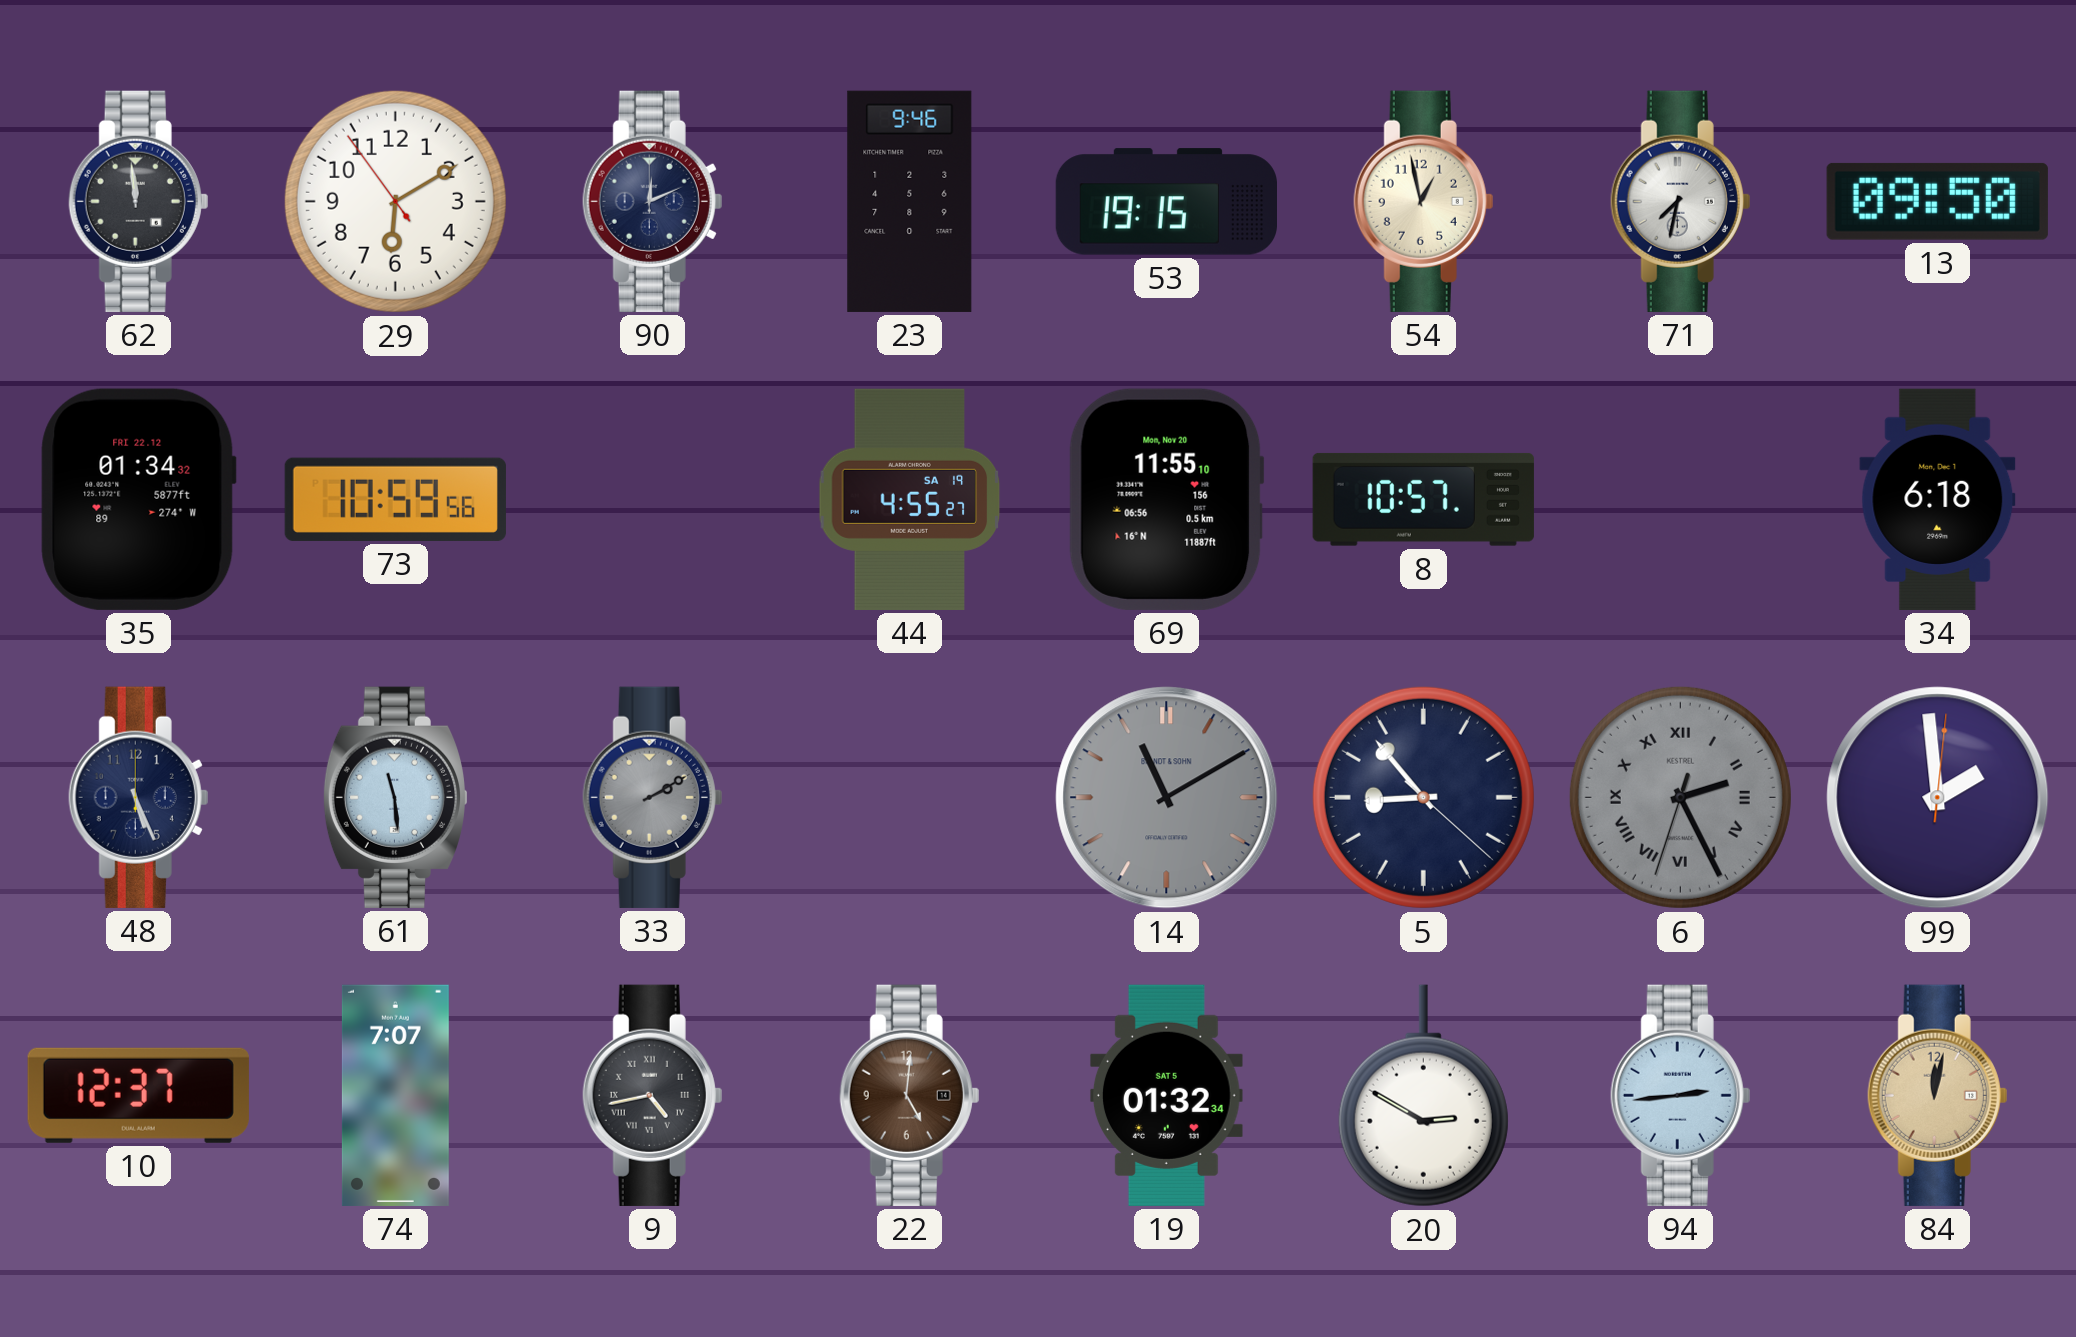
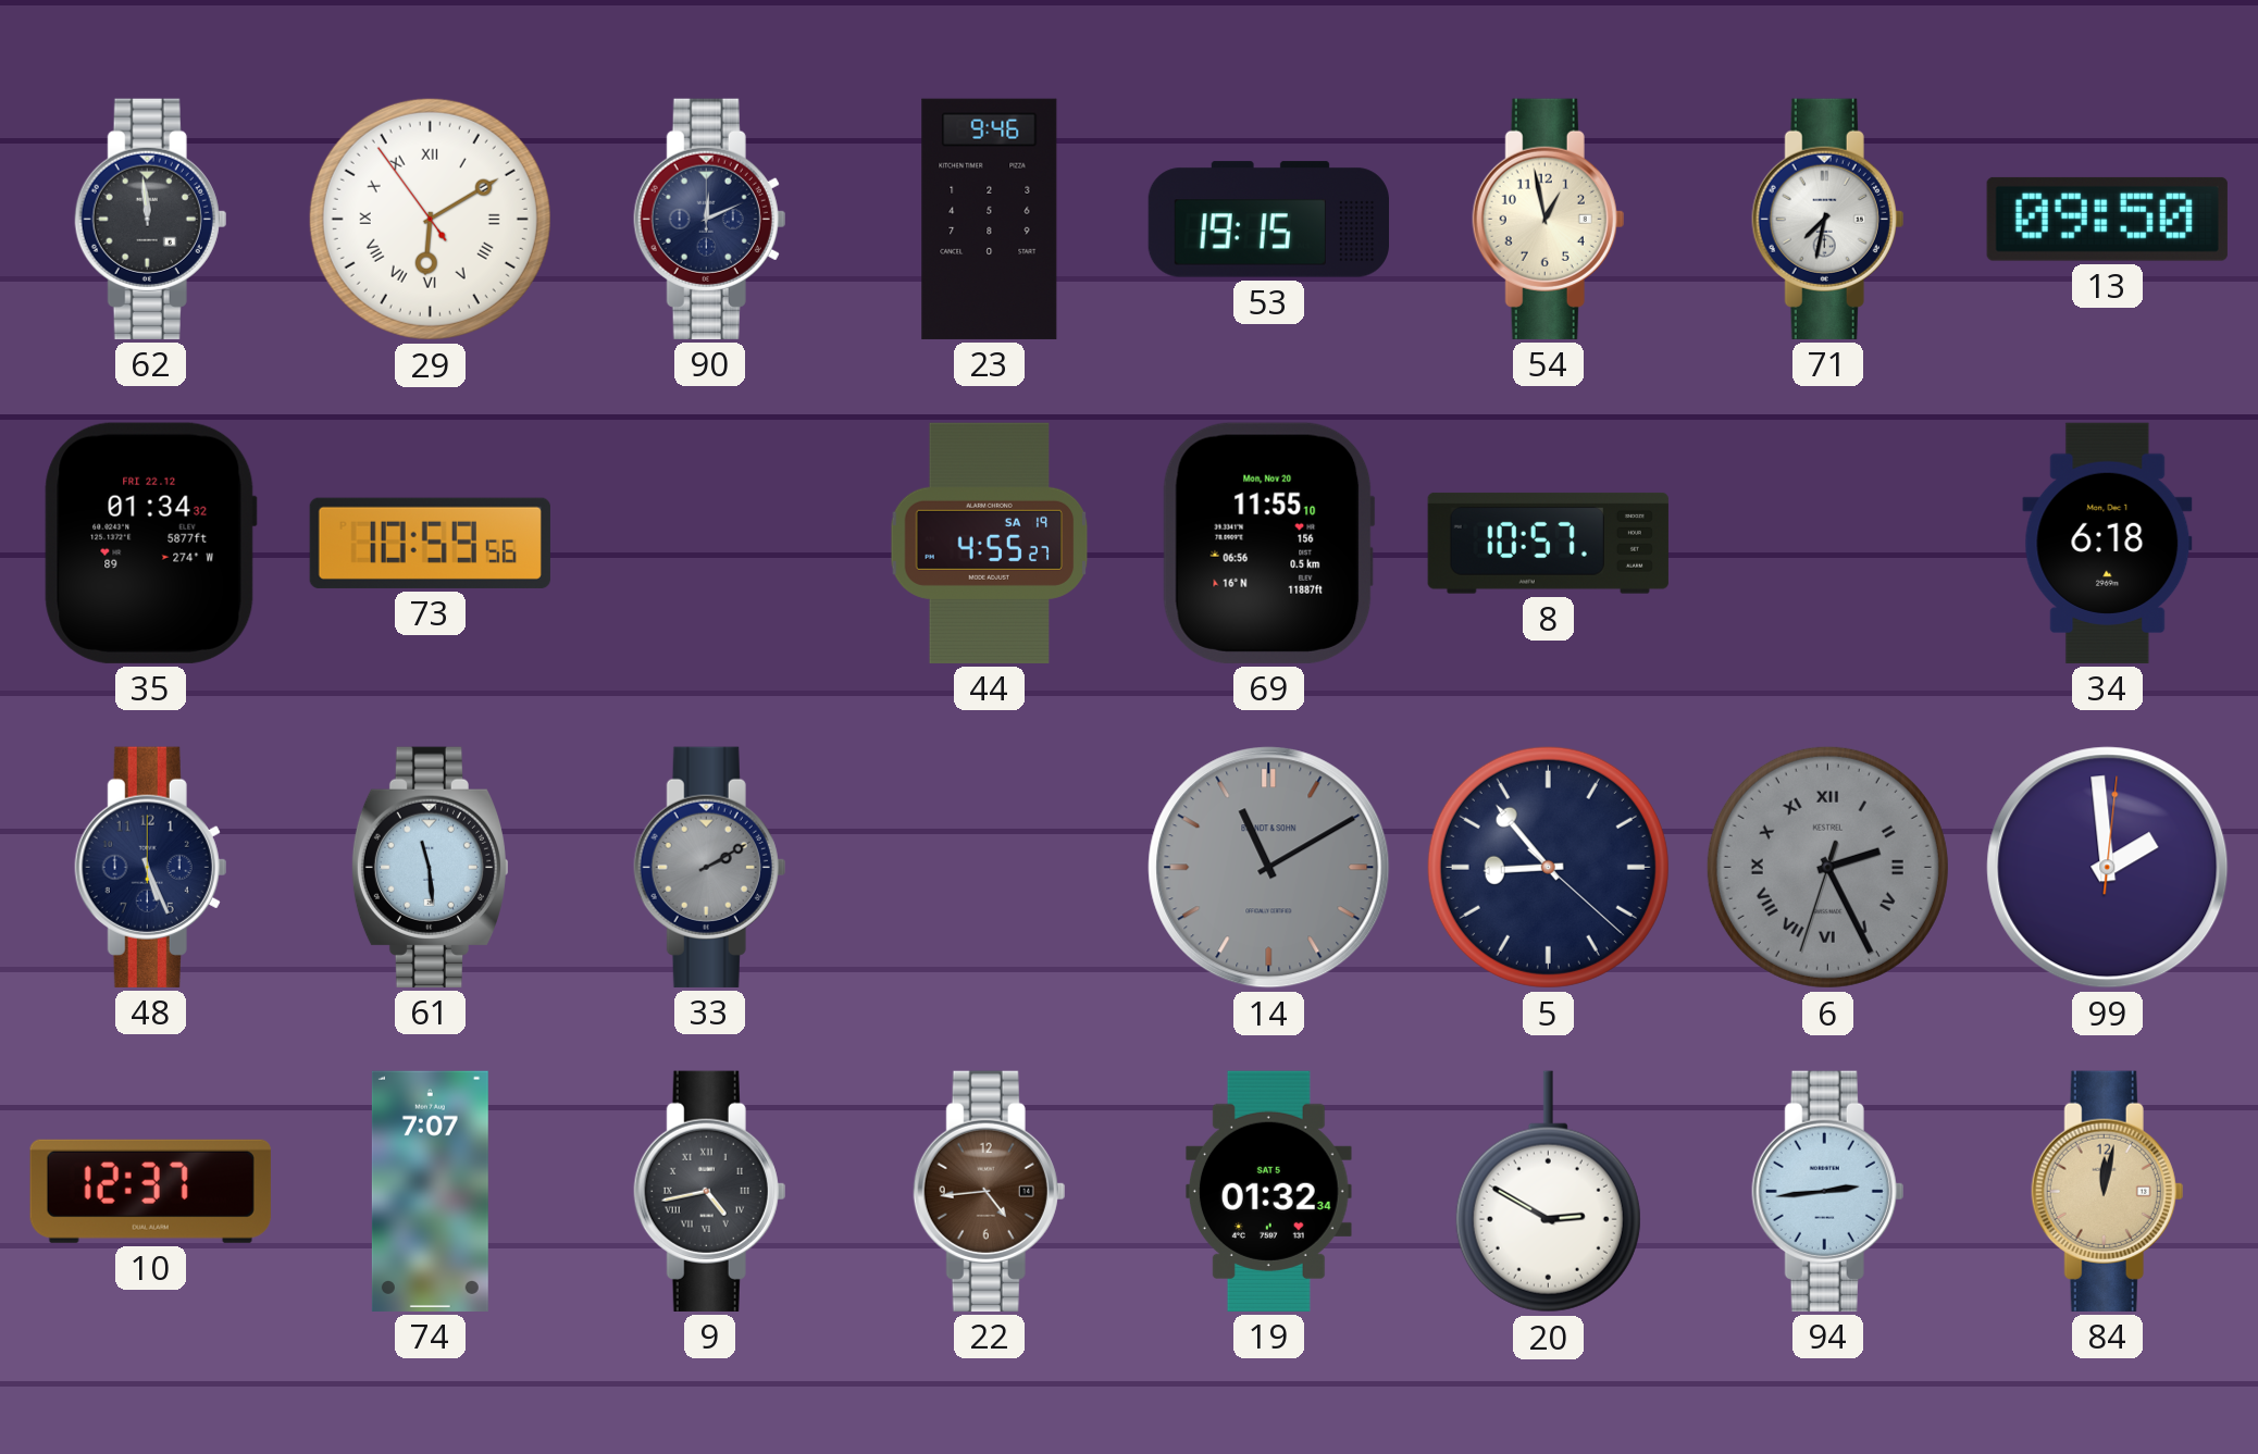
29 numerals: Arabic -> Roman (430, 219)
22: 5:01 -> 4:44 (990, 1191)
